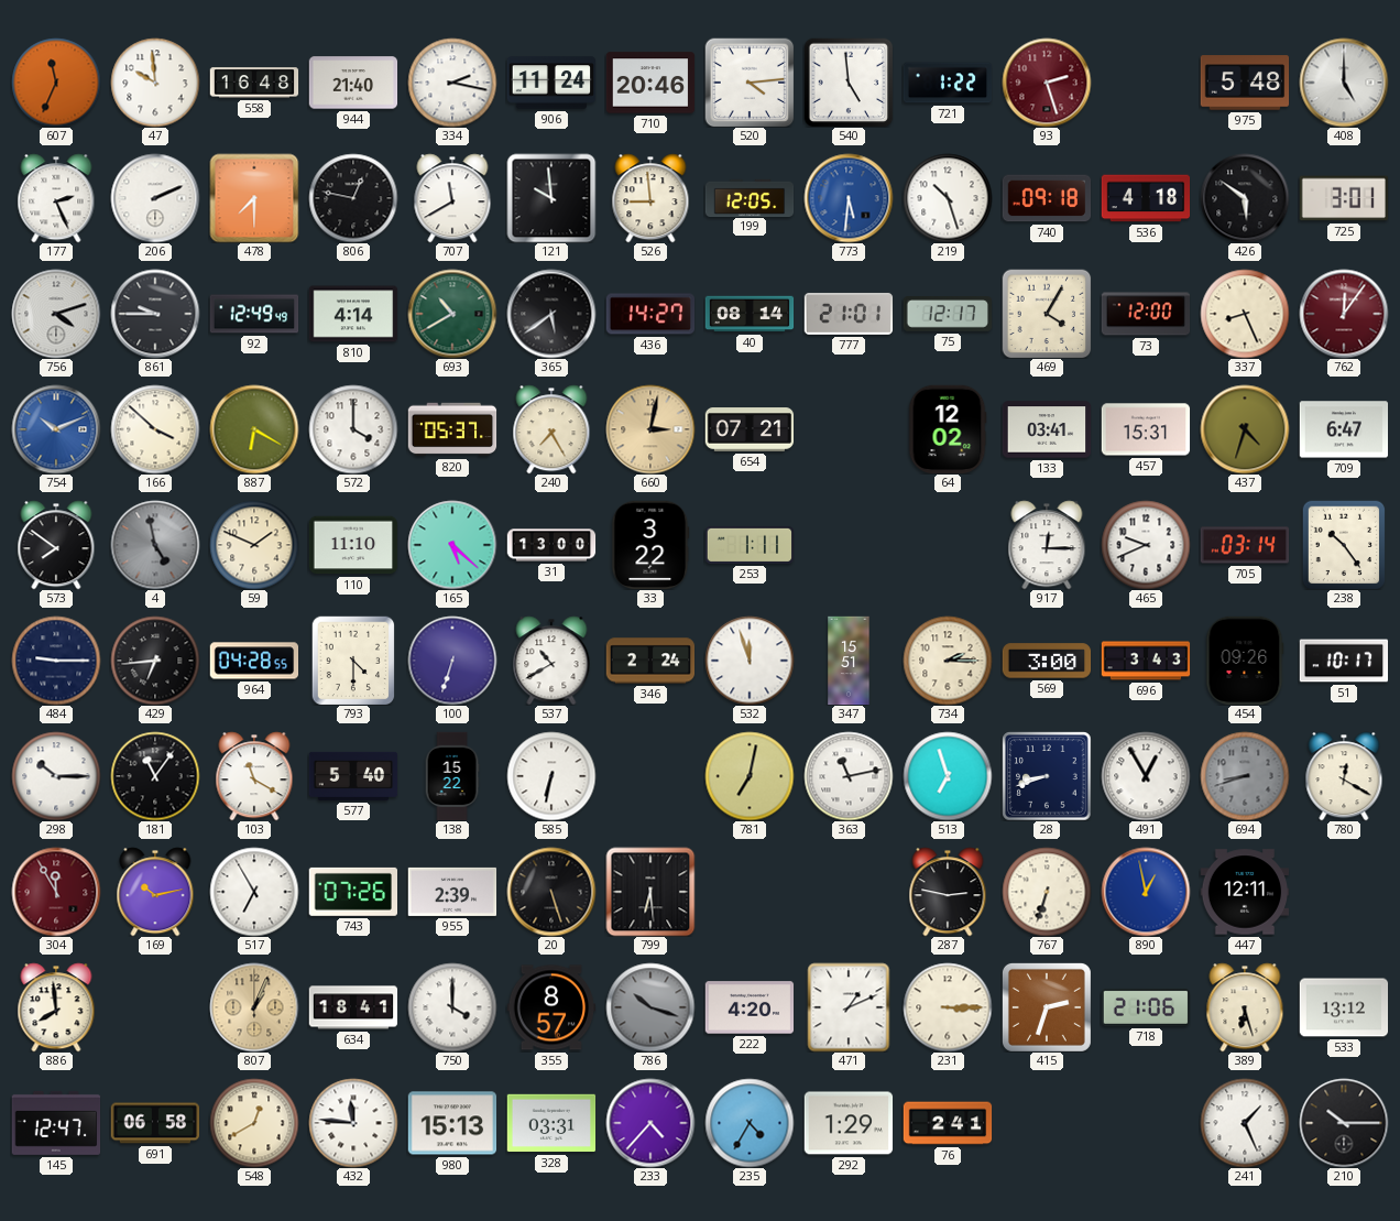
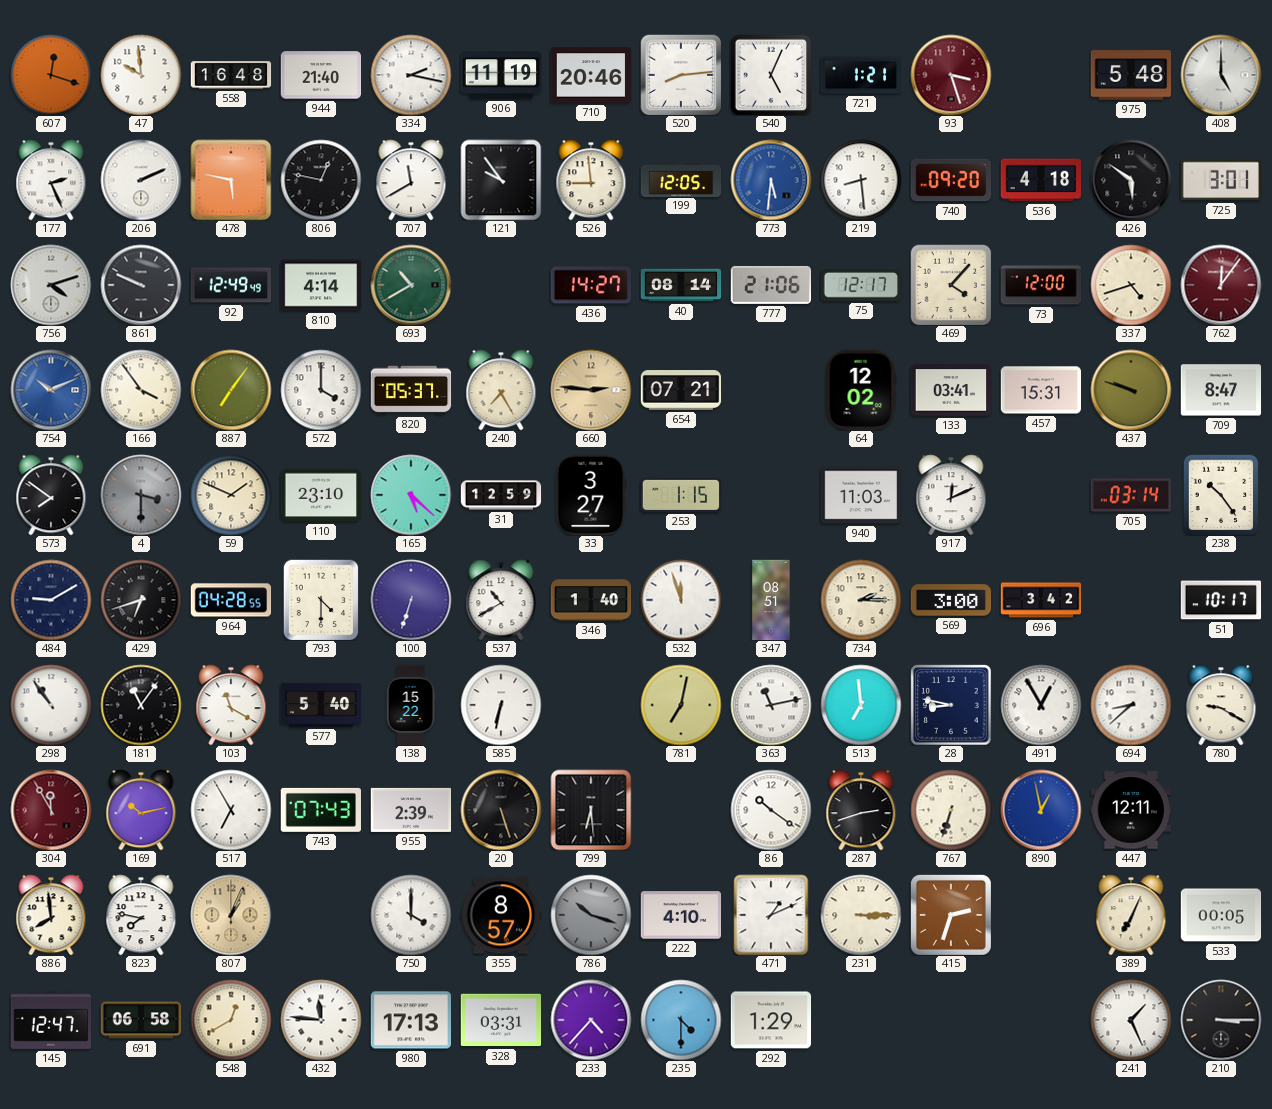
607: 11:34 -> 12:18 (51, 75)
906: 11:24 -> 11:19 (501, 75)
520: 4:14 -> 8:14 (681, 75)
540: 4:59 -> 5:04 (771, 75)
721: 1:22 -> 1:21 (861, 75)
93: 2:27 -> 3:27 (951, 75)
478: 7:30 -> 5:47 (231, 180)
121: 9:59 -> 9:54 (501, 180)
219: 10:27 -> 8:29 (861, 180)
740: 09:18 -> 09:20 (951, 180)
861: 9:45 -> 9:49 (141, 285)
365: 5:39 -> none (551, 314)
777: 21:01 -> 21:06 (771, 285)
469: 4:05 -> 4:07 (951, 285)
337: 8:26 -> 4:42 (1131, 285)
166: 3:52 -> 3:54 (141, 390)
887: 6:20 -> 7:06 (231, 390)
660: 3:02 -> 2:46 (591, 390)
437: 4:33 -> 9:48 (1131, 390)
709: 6:47 -> 8:47 (1221, 390)
4: 4:58 -> 3:30 (141, 495)
110: 11:10 -> 23:10 (321, 495)
31: 13:00 -> 12:59 (501, 495)
33: 3:22 -> 3:27 (591, 495)
253: 1:11 -> 1:15 (681, 495)
940: none -> 11:03 (861, 495)
917: 12:15 -> 12:11 (951, 495)
465: 9:41 -> none (1146, 545)
484: 9:15 -> 9:10 (51, 600)
429: 6:44 -> 6:42 (141, 600)
346: 2:24 -> 1:40 (591, 600)
347: 15:51 -> 08:51 (771, 600)
696: 3:43 -> 3:42 (1041, 600)
454: 09:26 -> none (1245, 661)
298: 10:15 -> 10:54 (51, 705)
513: 6:57 -> 6:59 (861, 705)
28: 8:42 -> 8:47 (951, 705)
694: 8:42 -> 8:38 (1131, 705)
694 dial: grey -> white (1131, 705)
780: 12:20 -> 9:20 (1221, 705)
743: 07:26 -> 07:43 (320, 810)
86: none -> 10:21 (771, 810)
287: 2:47 -> 2:42 (861, 810)
823: none -> 7:47 (141, 915)
634: 18:41 -> none (353, 1007)
222: 4:20 -> 4:10 (681, 915)
718: 21:06 -> none (1146, 1007)
389: 6:27 -> 7:04 (1131, 915)
533: 13:12 -> 00:05 (1221, 915)
980: 15:13 -> 17:13 (411, 1020)
235: 4:35 -> 4:30 (681, 1020)
76: 2:41 -> none (948, 1123)
210: 10:15 -> 3:15 (1221, 1020)
